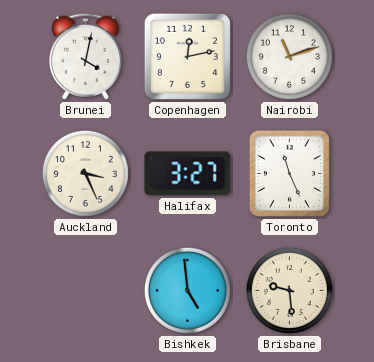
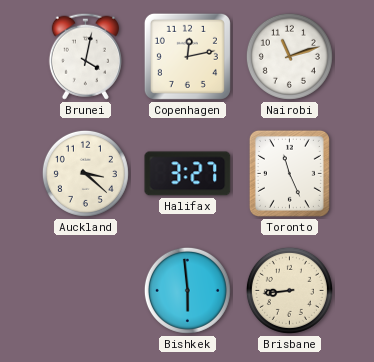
Auckland: 3:26 -> 3:22 (85, 173)
Bishkek: 4:59 -> 5:59 (187, 290)
Brisbane: 9:29 -> 8:44 (289, 290)
